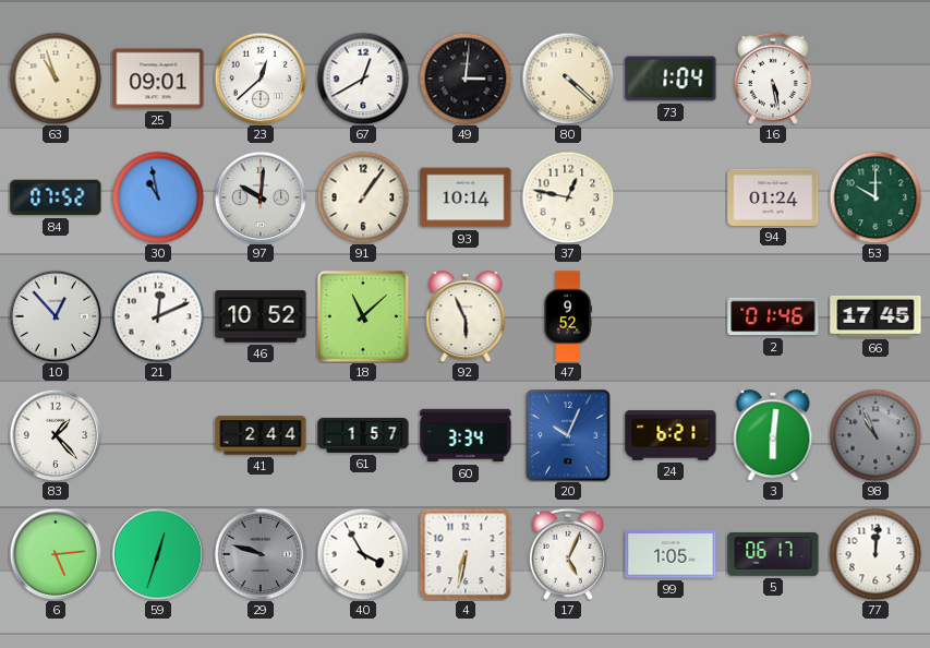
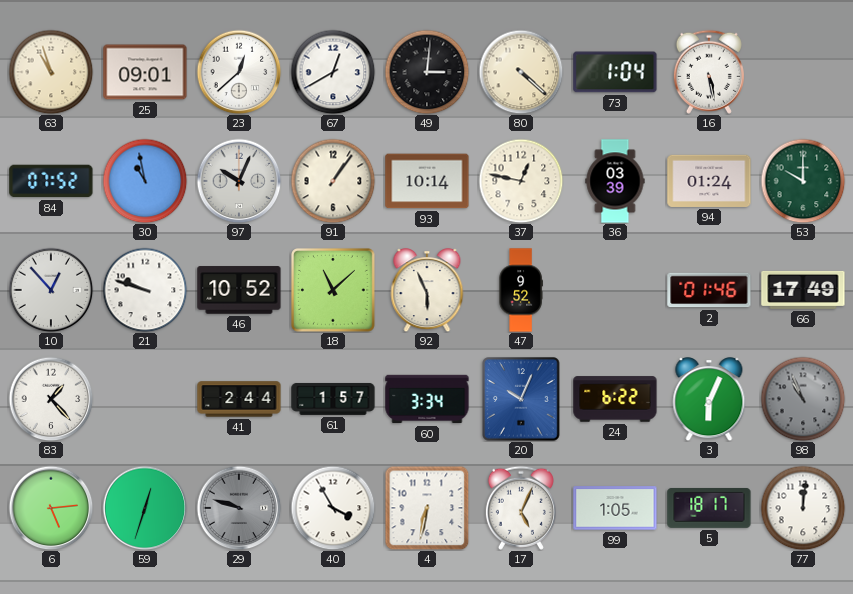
97: 10:01 -> 10:04 (239, 181)
36: none -> 03:39 (615, 181)
21: 12:11 -> 9:48 (145, 290)
66: 17:45 -> 17:49 (803, 290)
24: 6:21 -> 6:22 (615, 399)
3: 6:01 -> 6:04 (709, 399)
5: 06:17 -> 18:17 (709, 508)
